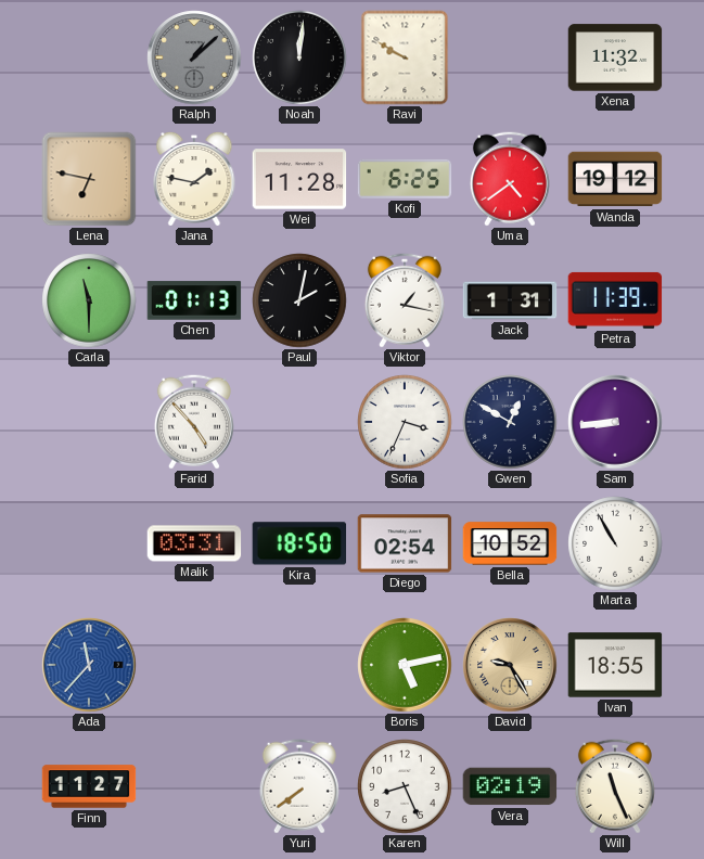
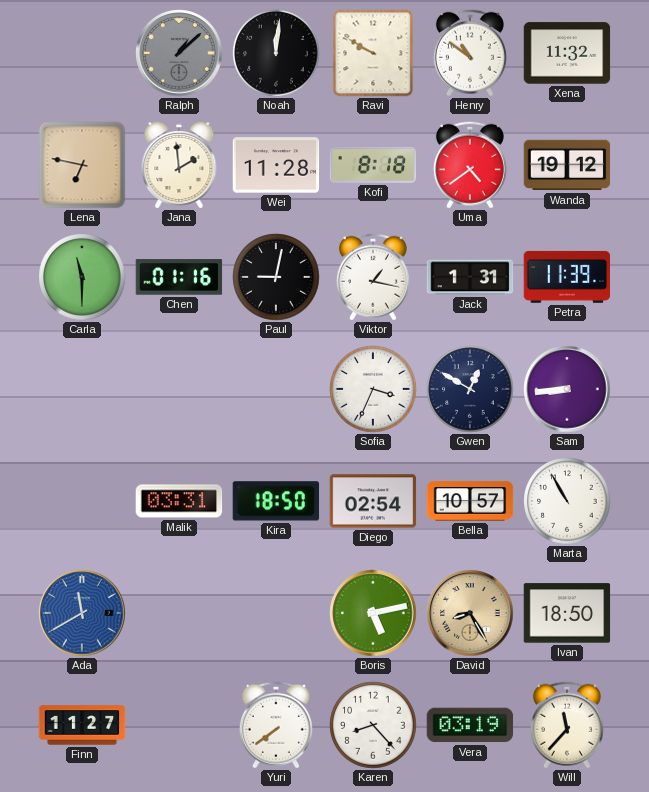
Henry: none -> 10:51 (470, 53)
Jana: 1:47 -> 1:59 (179, 164)
Kofi: 6:25 -> 8:18 (373, 165)
Chen: 01:13 -> 01:16 (179, 277)
Paul: 2:02 -> 9:02 (276, 277)
Farid: 4:53 -> none (194, 422)
Bella: 10:52 -> 10:57 (470, 501)
Ada: 11:37 -> 11:40 (82, 613)
David: 9:25 -> 8:25 (470, 613)
Ivan: 18:55 -> 18:50 (567, 613)
Karen: 8:26 -> 8:23 (373, 725)
Vera: 02:19 -> 03:19 (470, 725)
Will: 11:26 -> 11:37 (567, 725)
